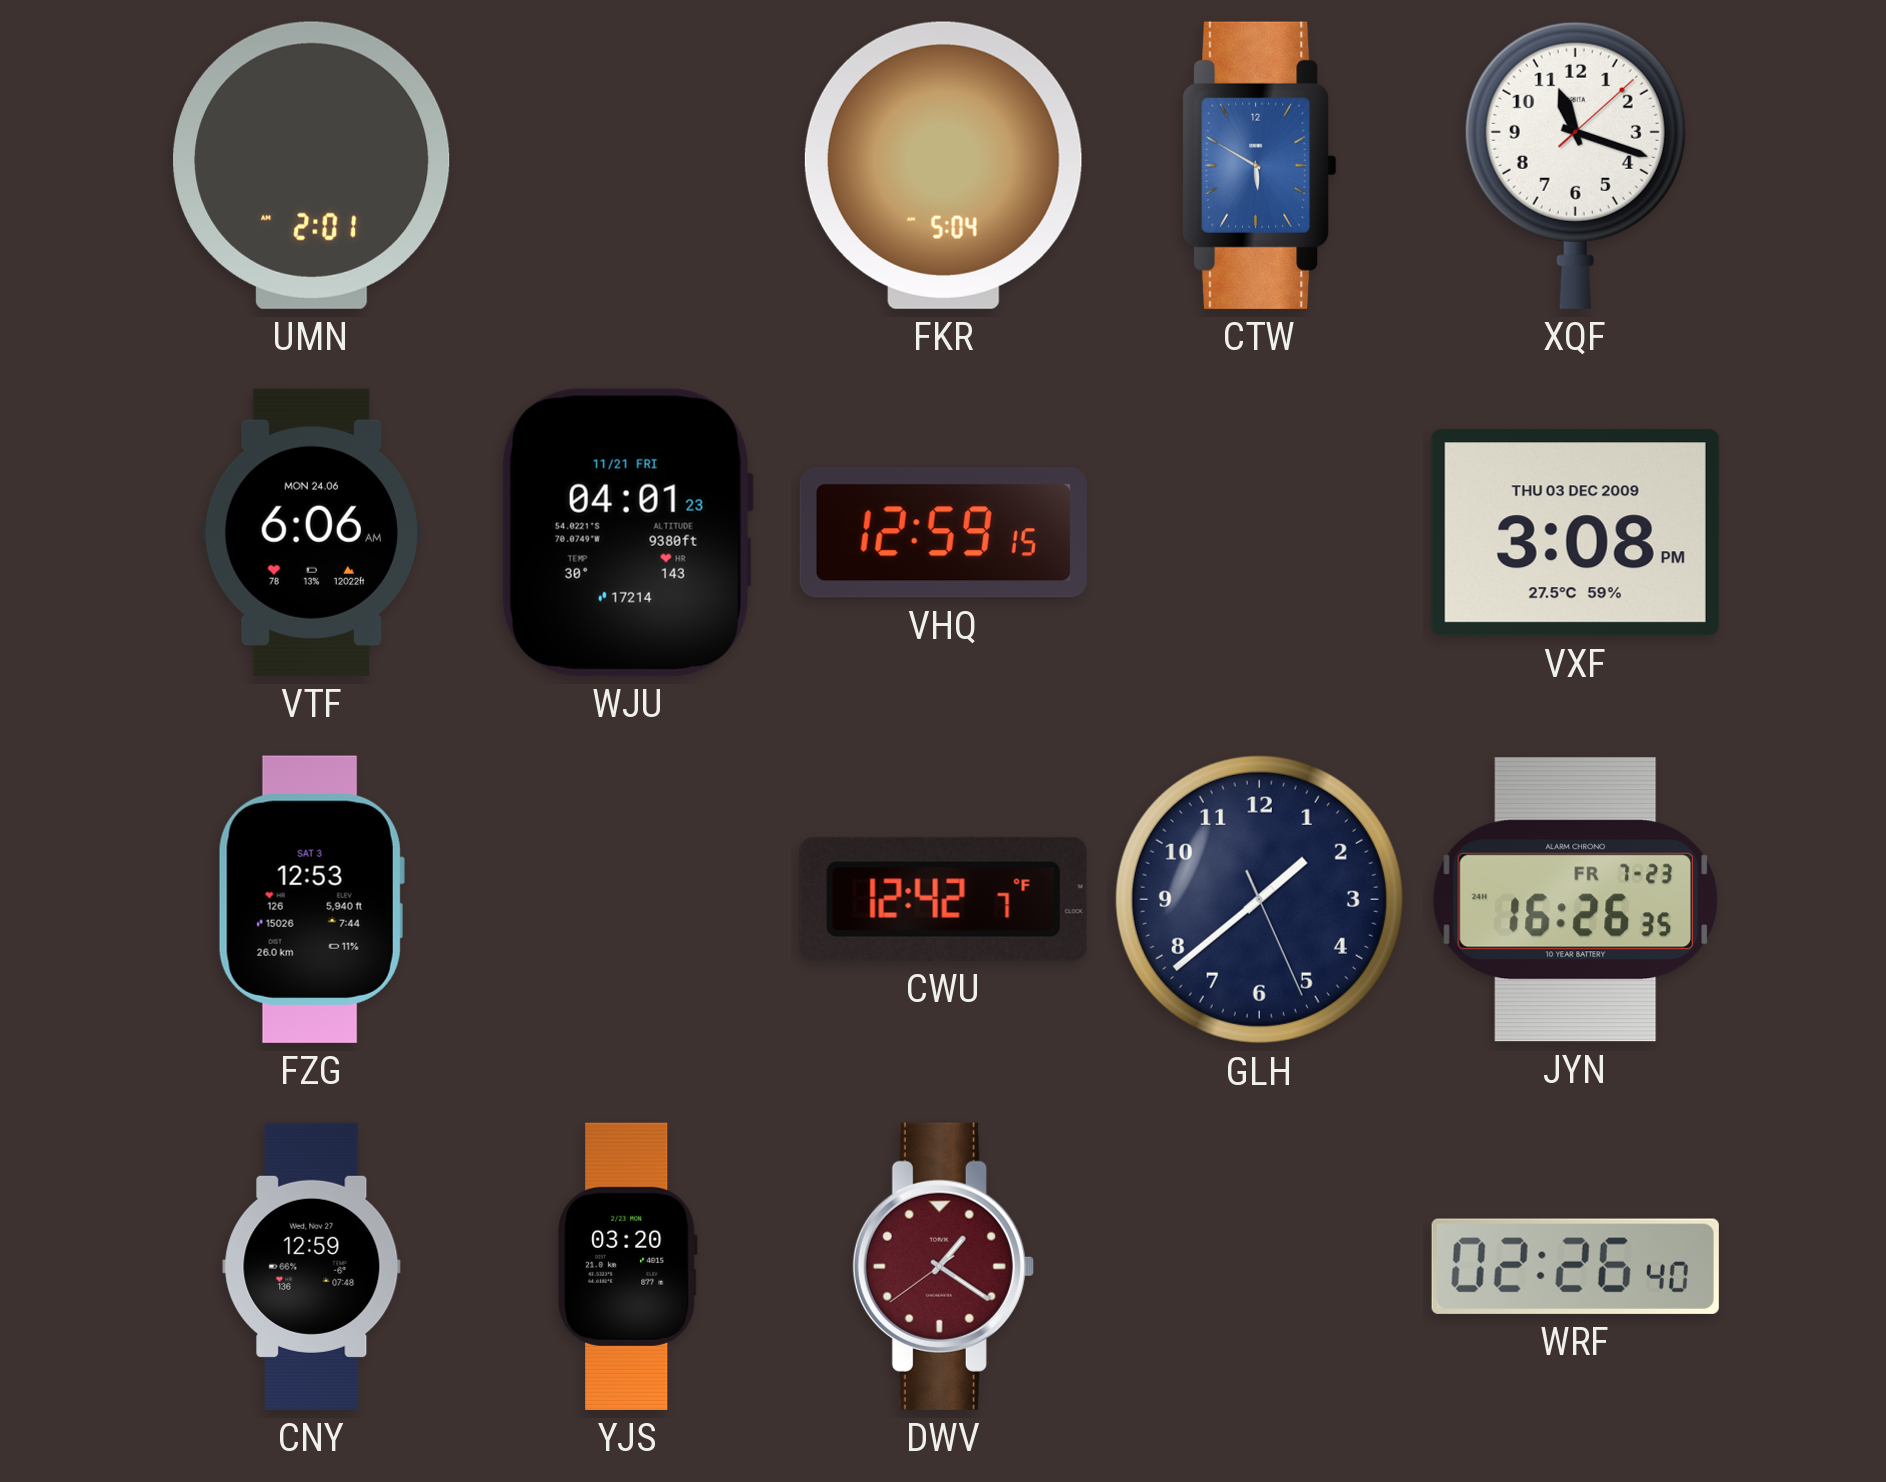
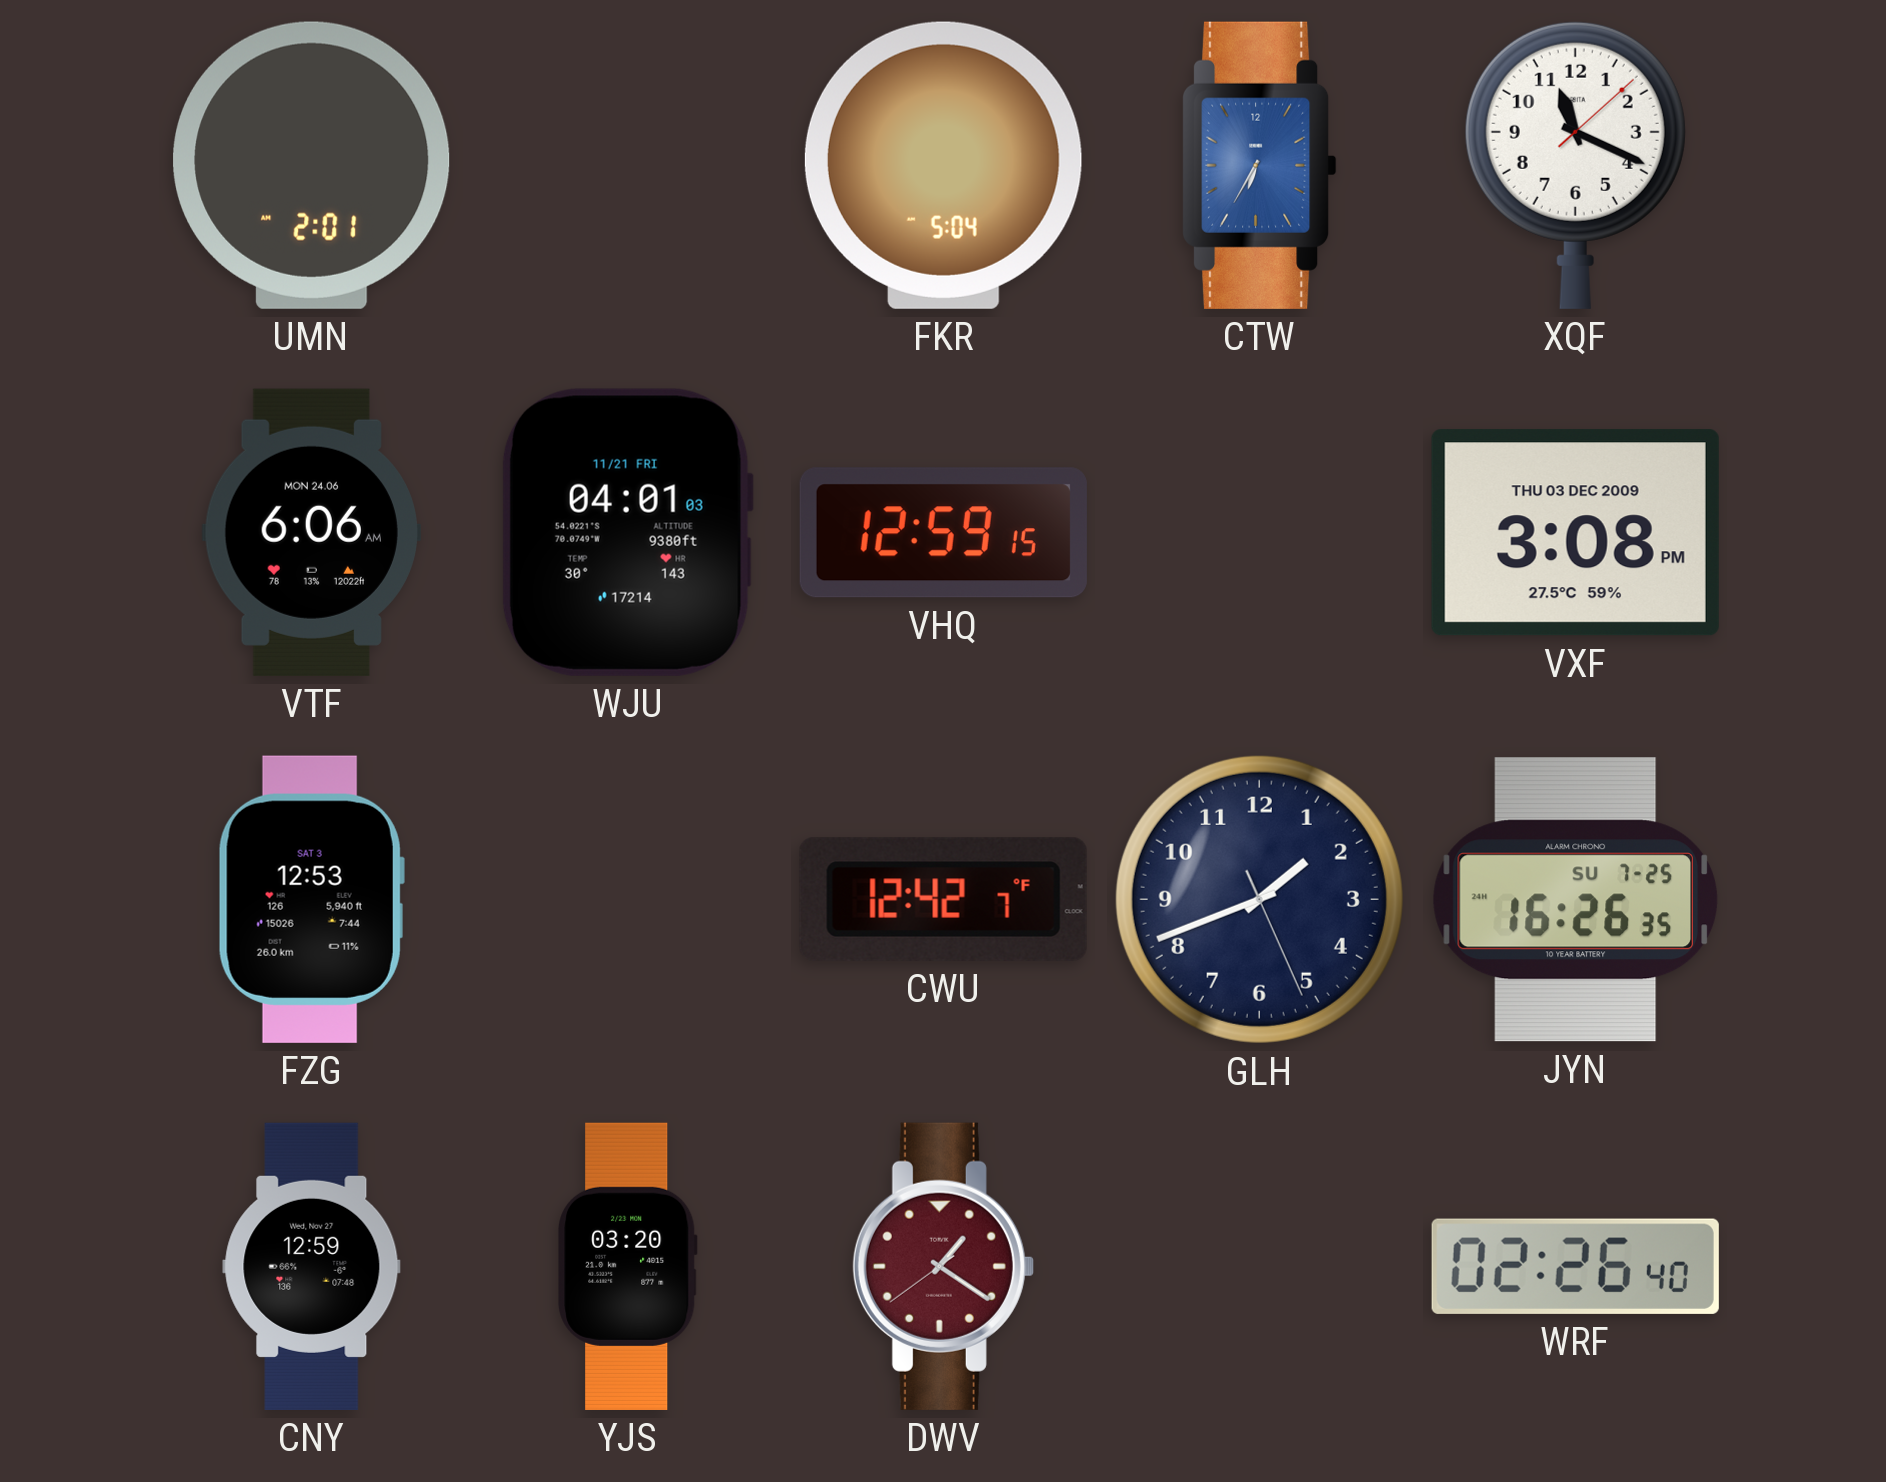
CTW: 5:50 -> 6:35 (1260, 165)
XQF: 11:18 -> 11:19 (1575, 165)
WJU: 04:01:23 -> 04:01:03 (627, 532)
GLH: 1:38 -> 1:41 (1259, 899)
JYN date: FR 7-23 -> SU 7-25 (1575, 900)
